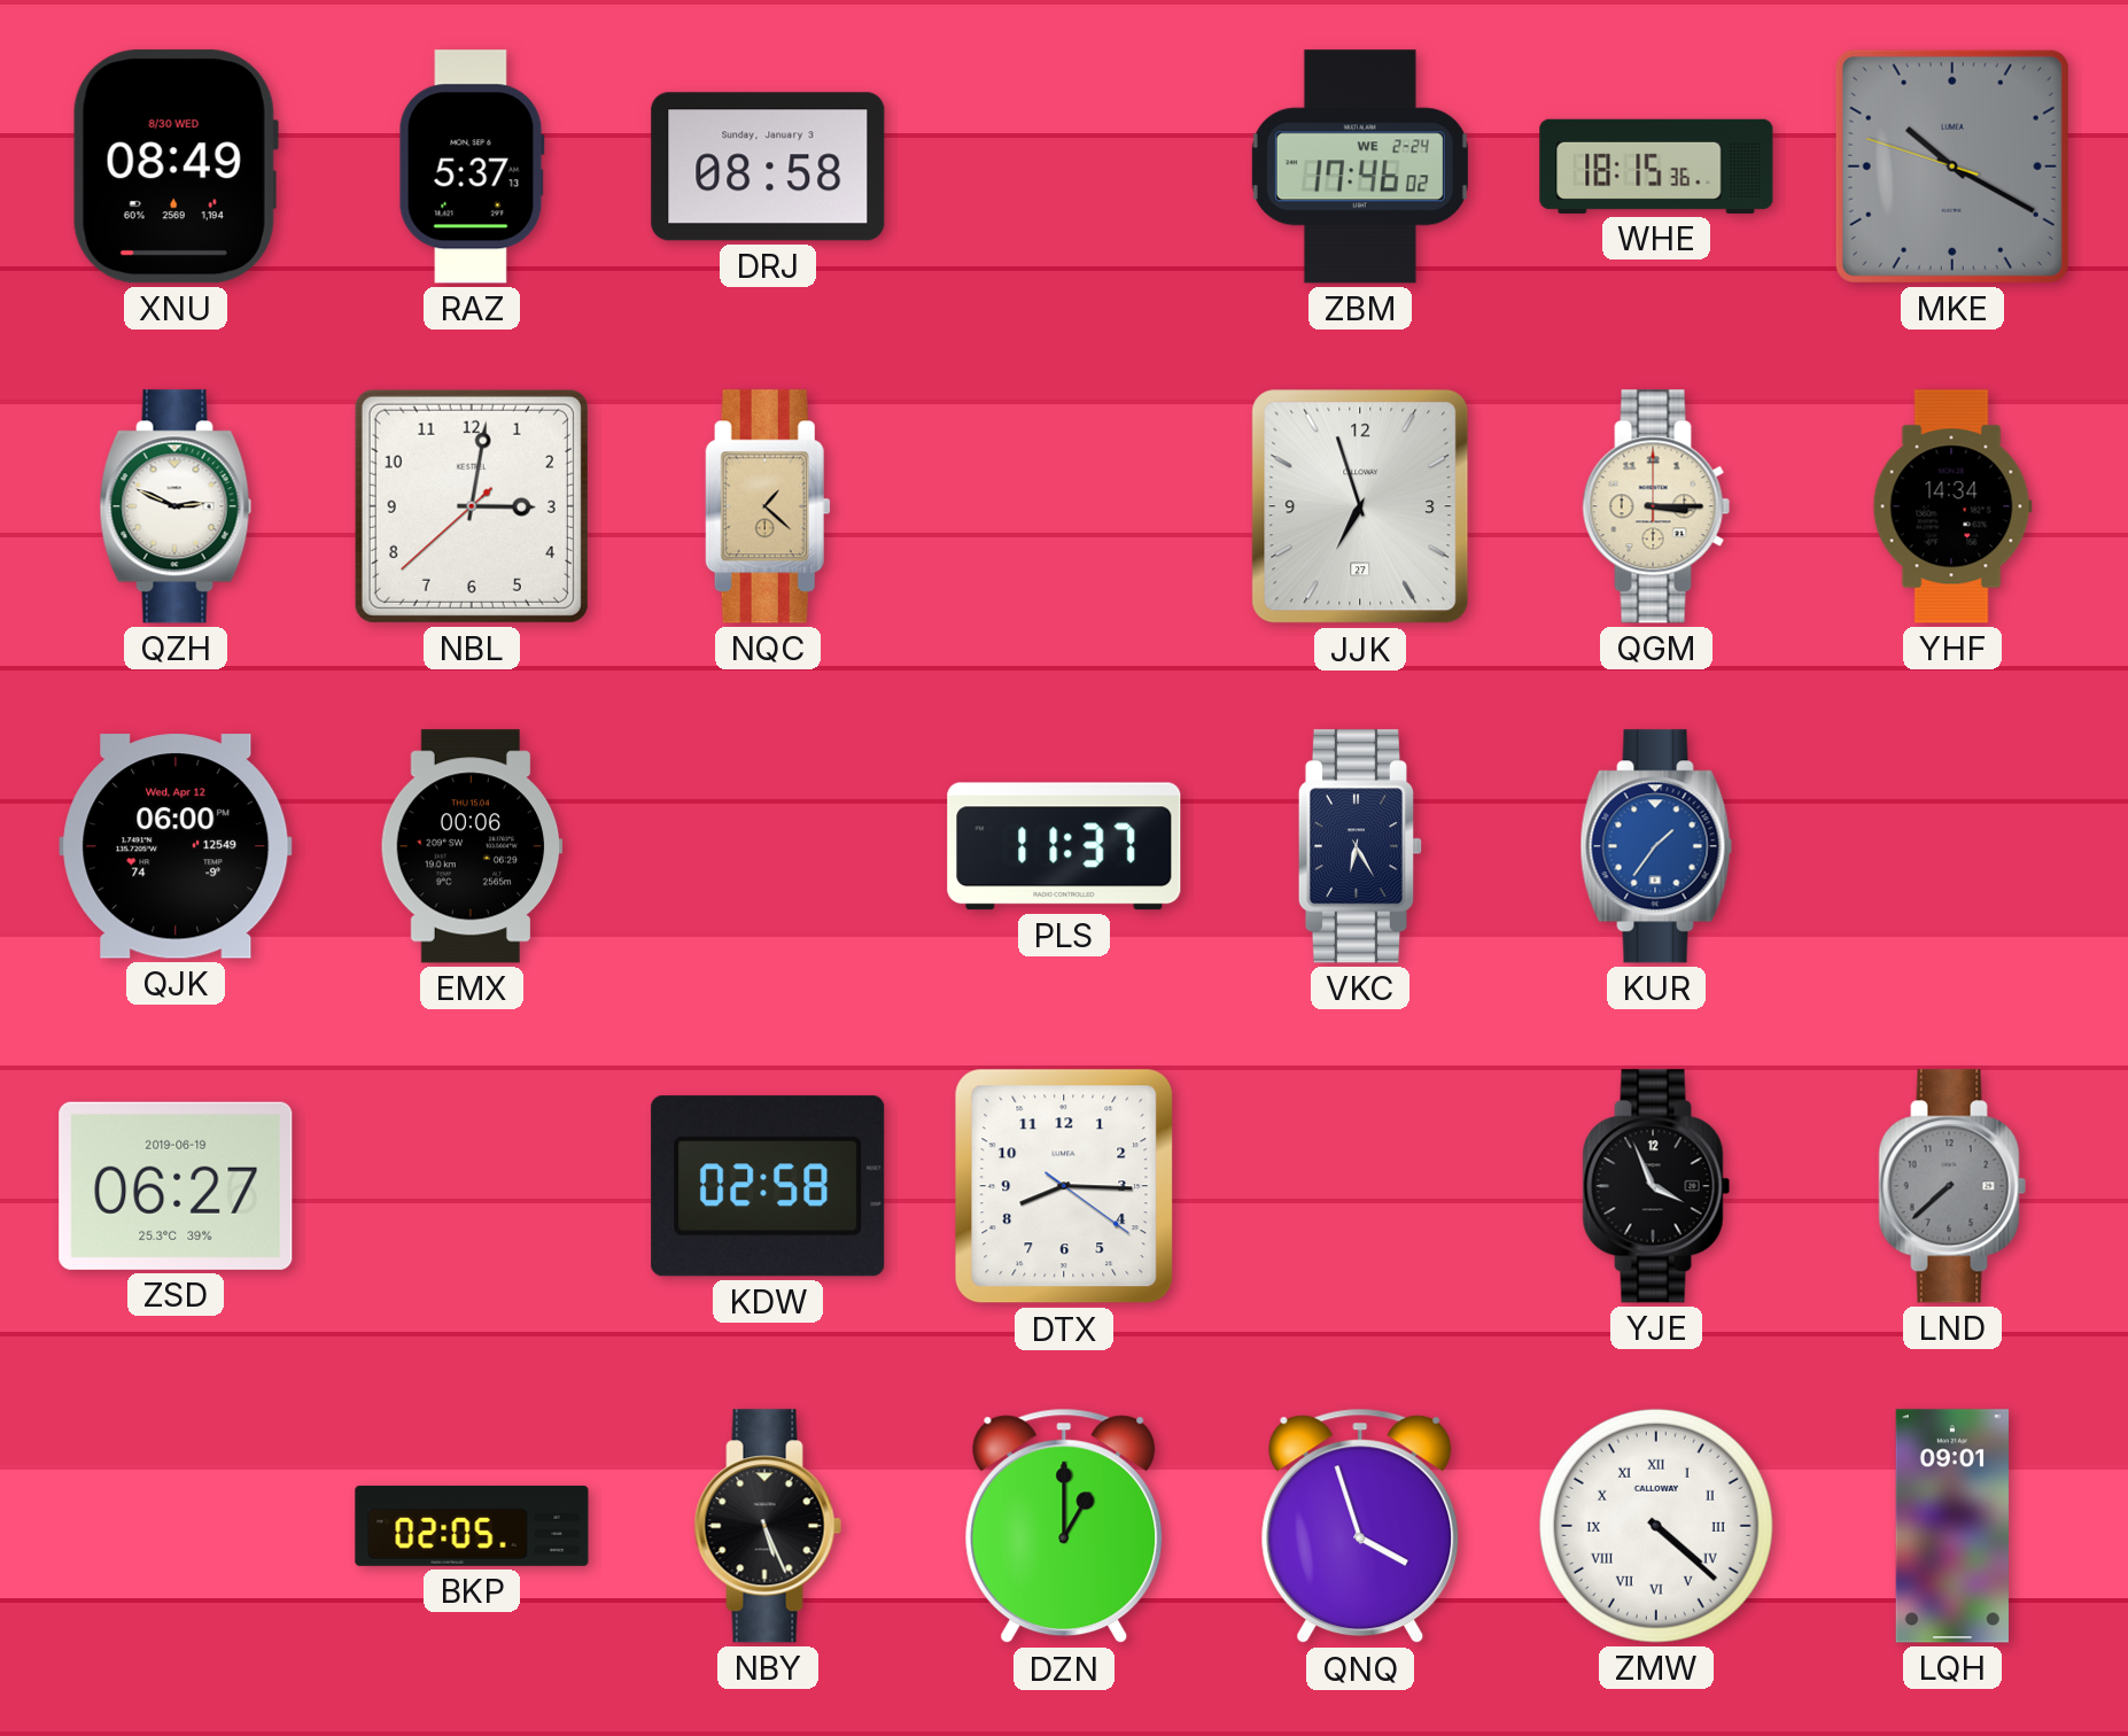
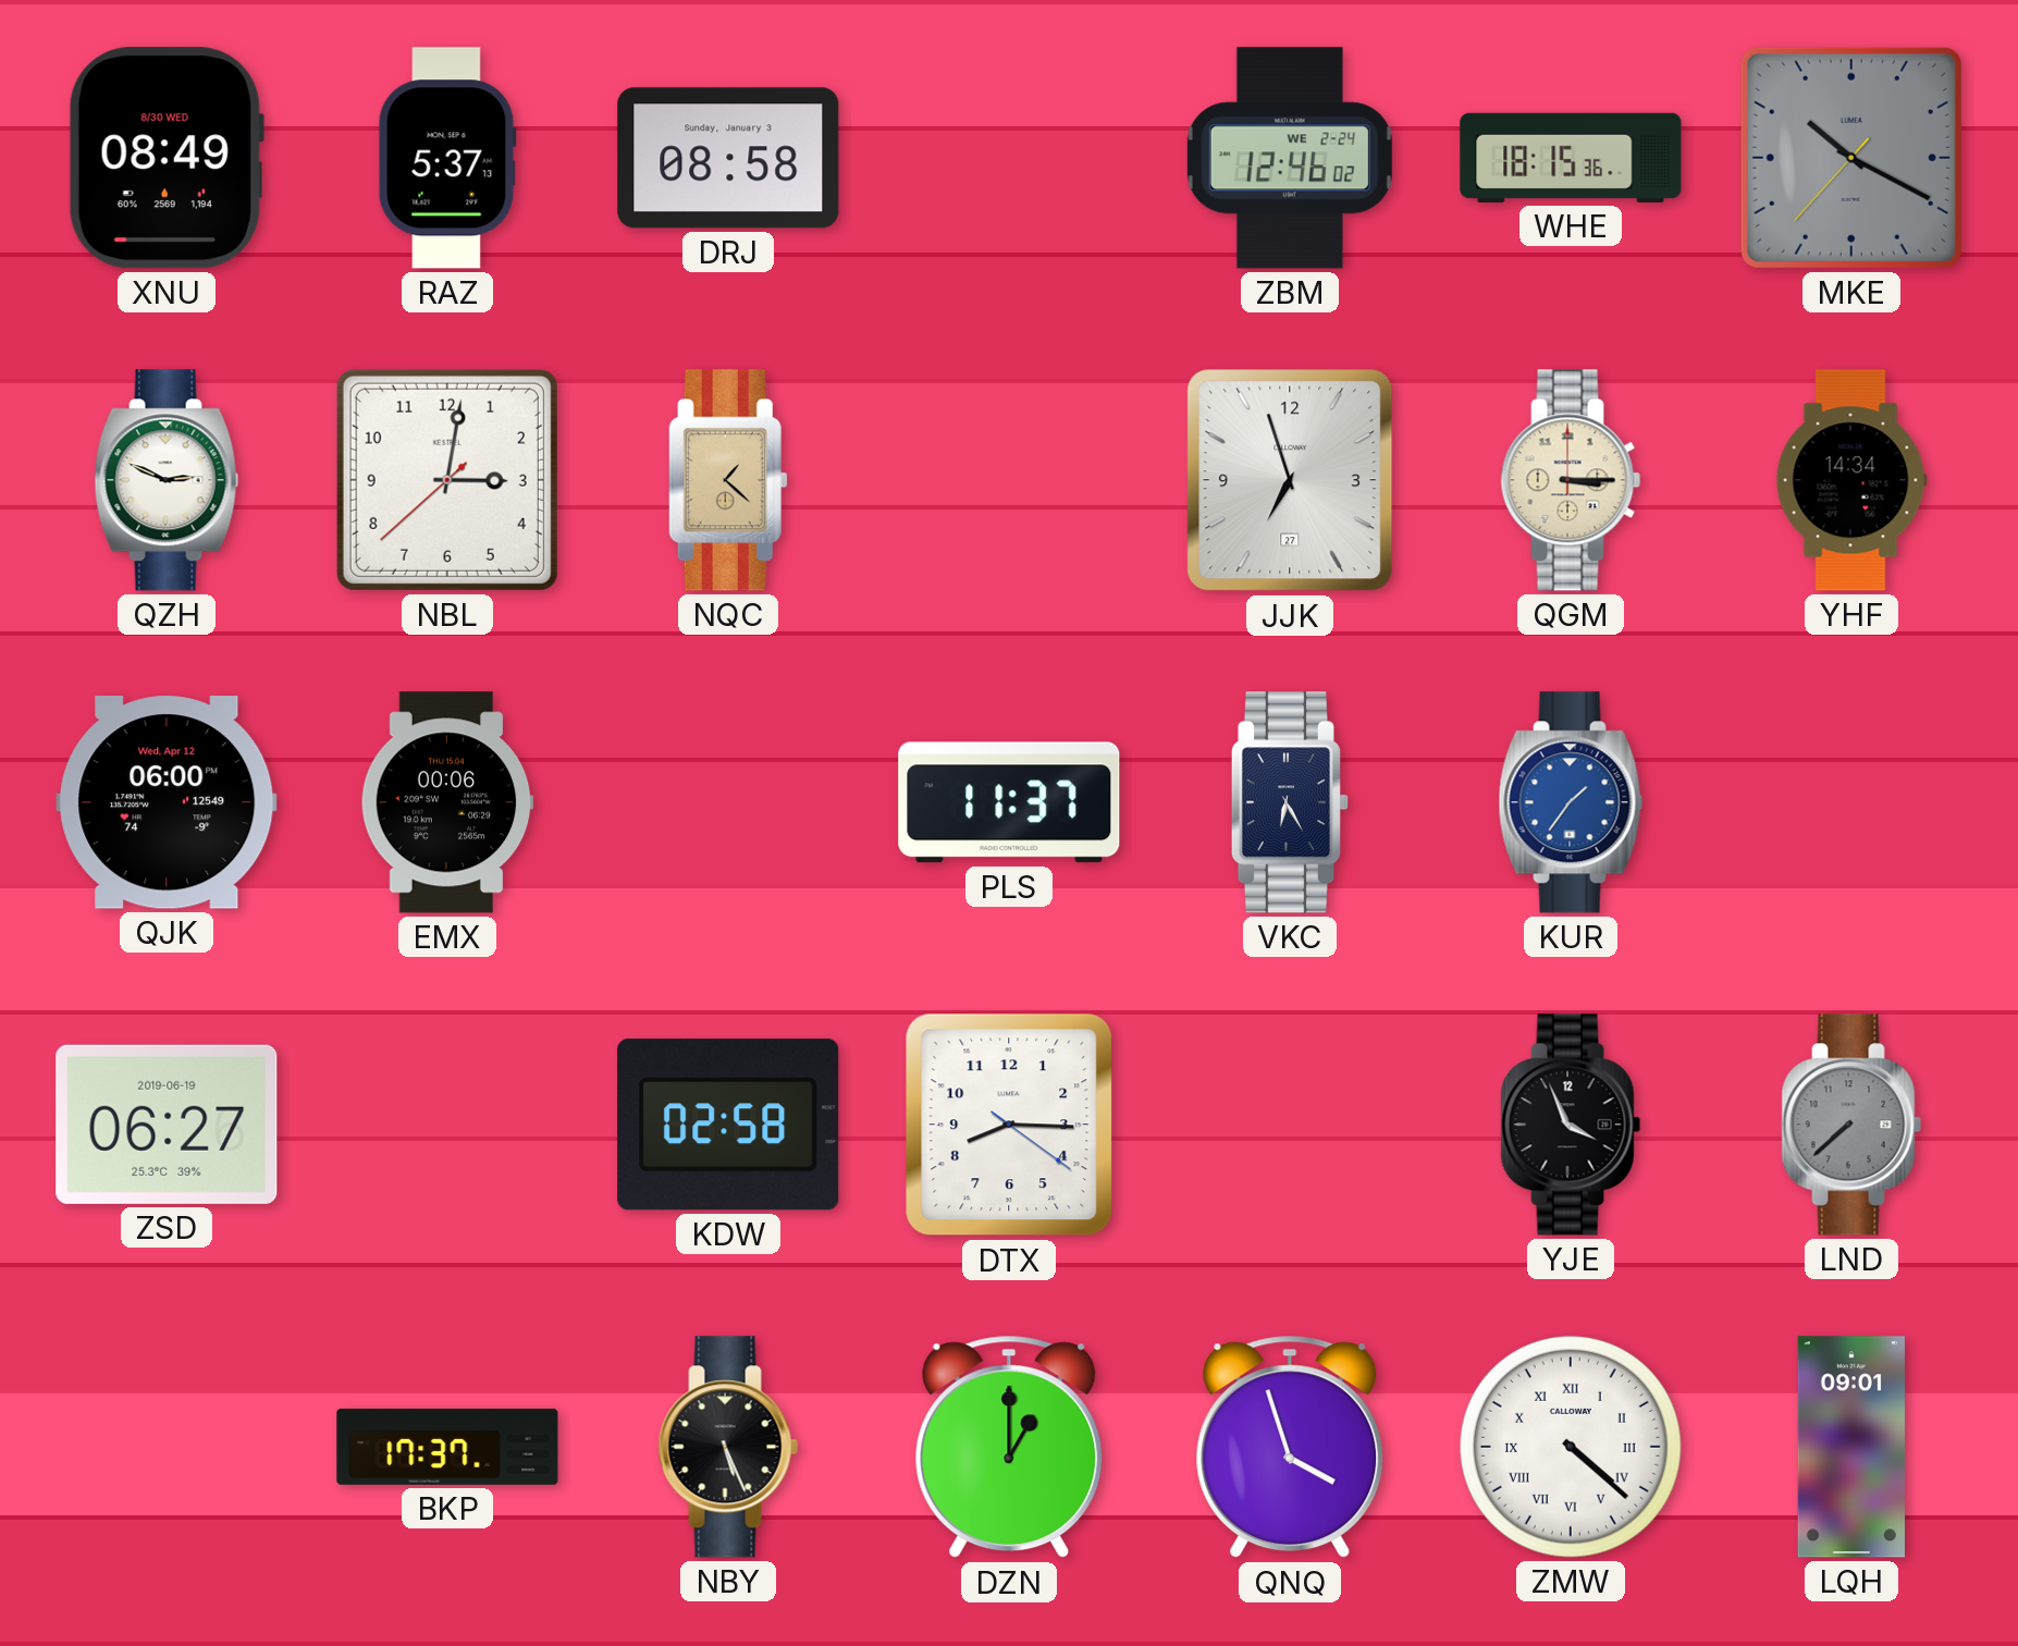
ZBM: 17:46 -> 12:46 (1290, 158)
MKE: 10:19:48 -> 10:19:37 (1851, 158)
BKP: 02:05 -> 17:37 (447, 1447)
